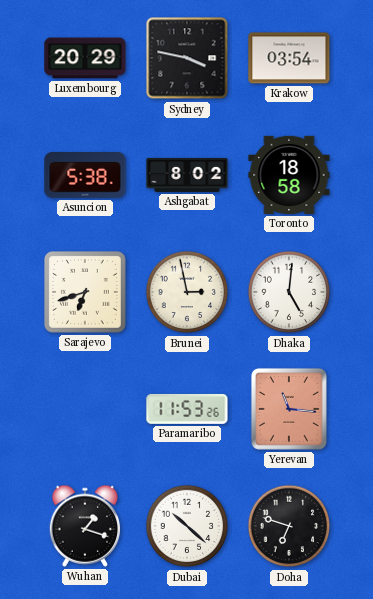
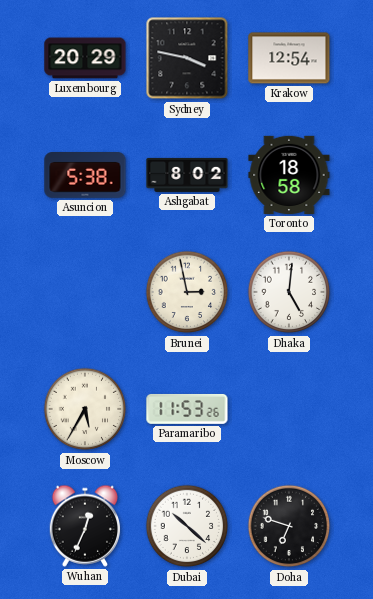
Krakow: 03:54 -> 12:54 (289, 58)
Sarajevo: 6:42 -> none (86, 293)
Moscow: none -> 5:35 (85, 409)
Yerevan: 11:16 -> none (289, 409)
Wuhan: 1:18 -> 12:34 (85, 526)
